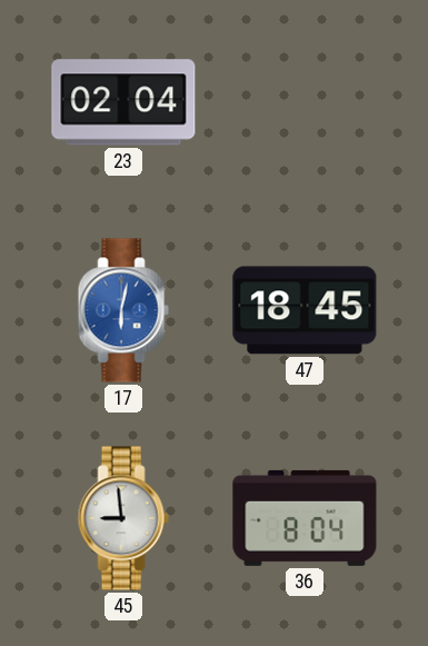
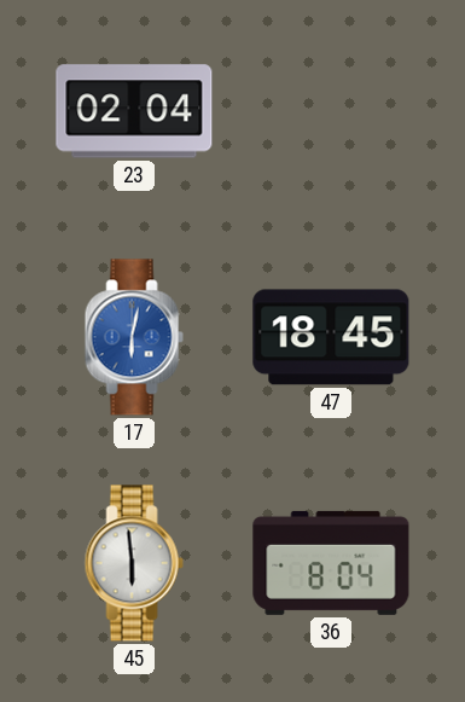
45: 8:59 -> 5:59 (134, 563)
